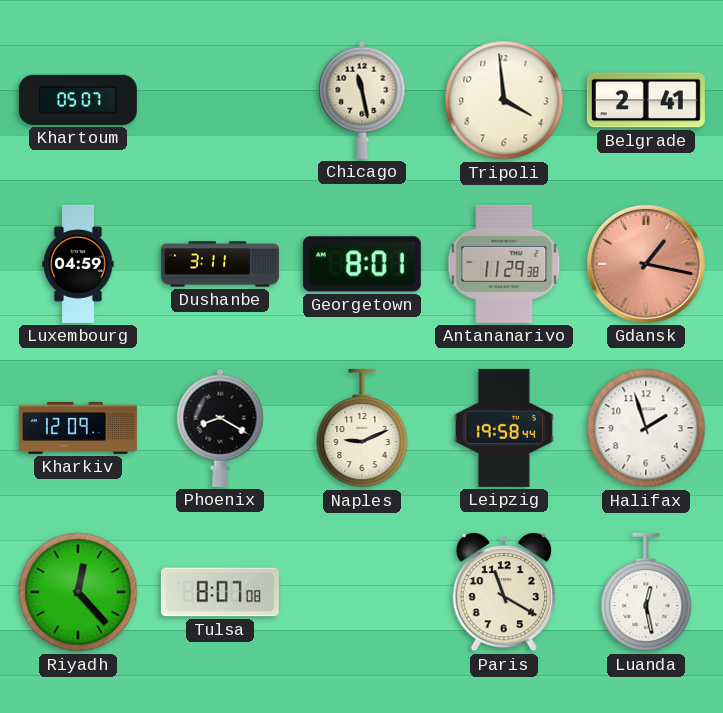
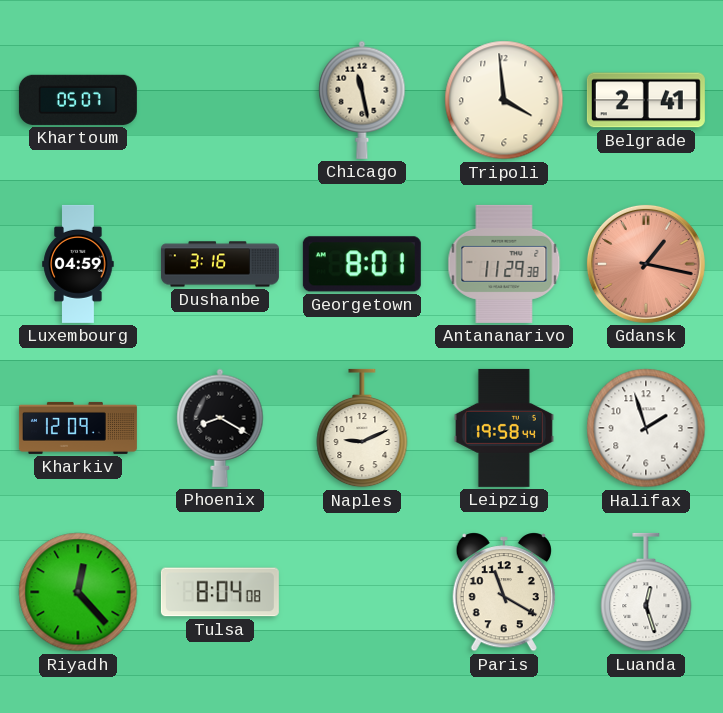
Dushanbe: 3:11 -> 3:16 (220, 264)
Tulsa: 8:07 -> 8:04 (220, 592)
Luanda: 12:28 -> 12:27 (646, 592)
